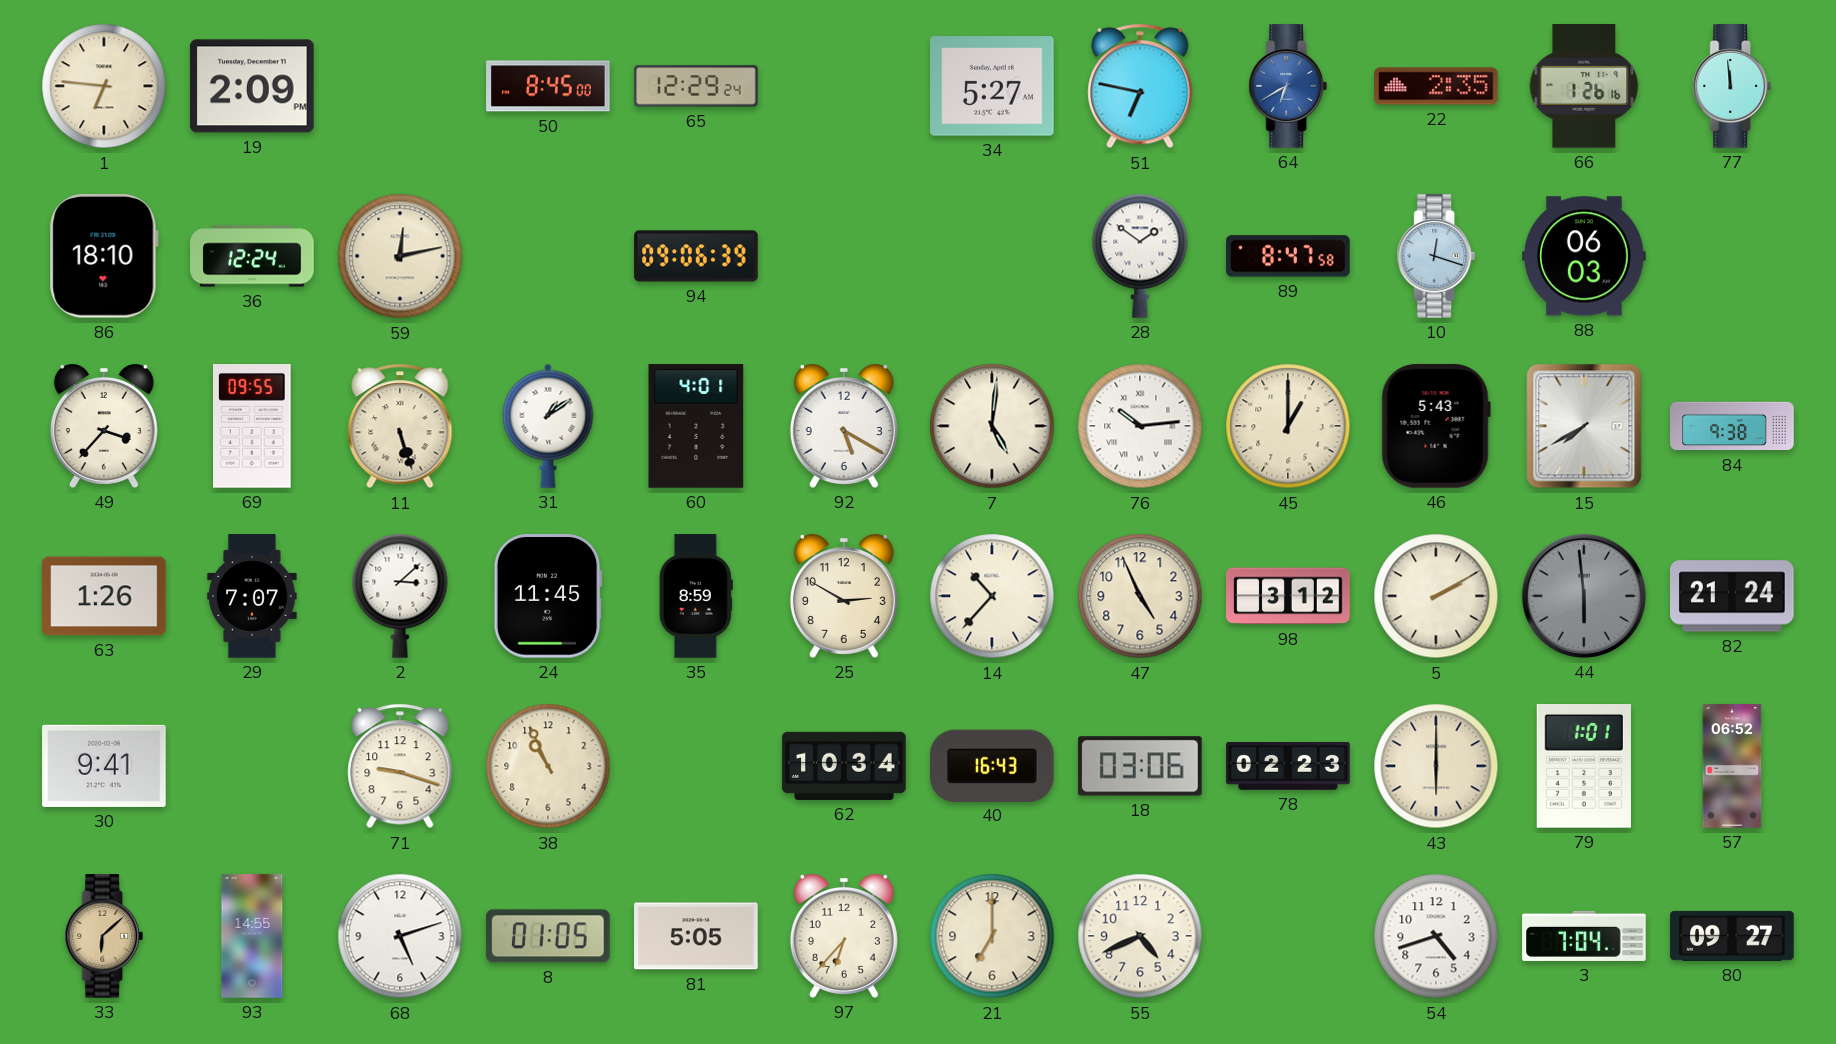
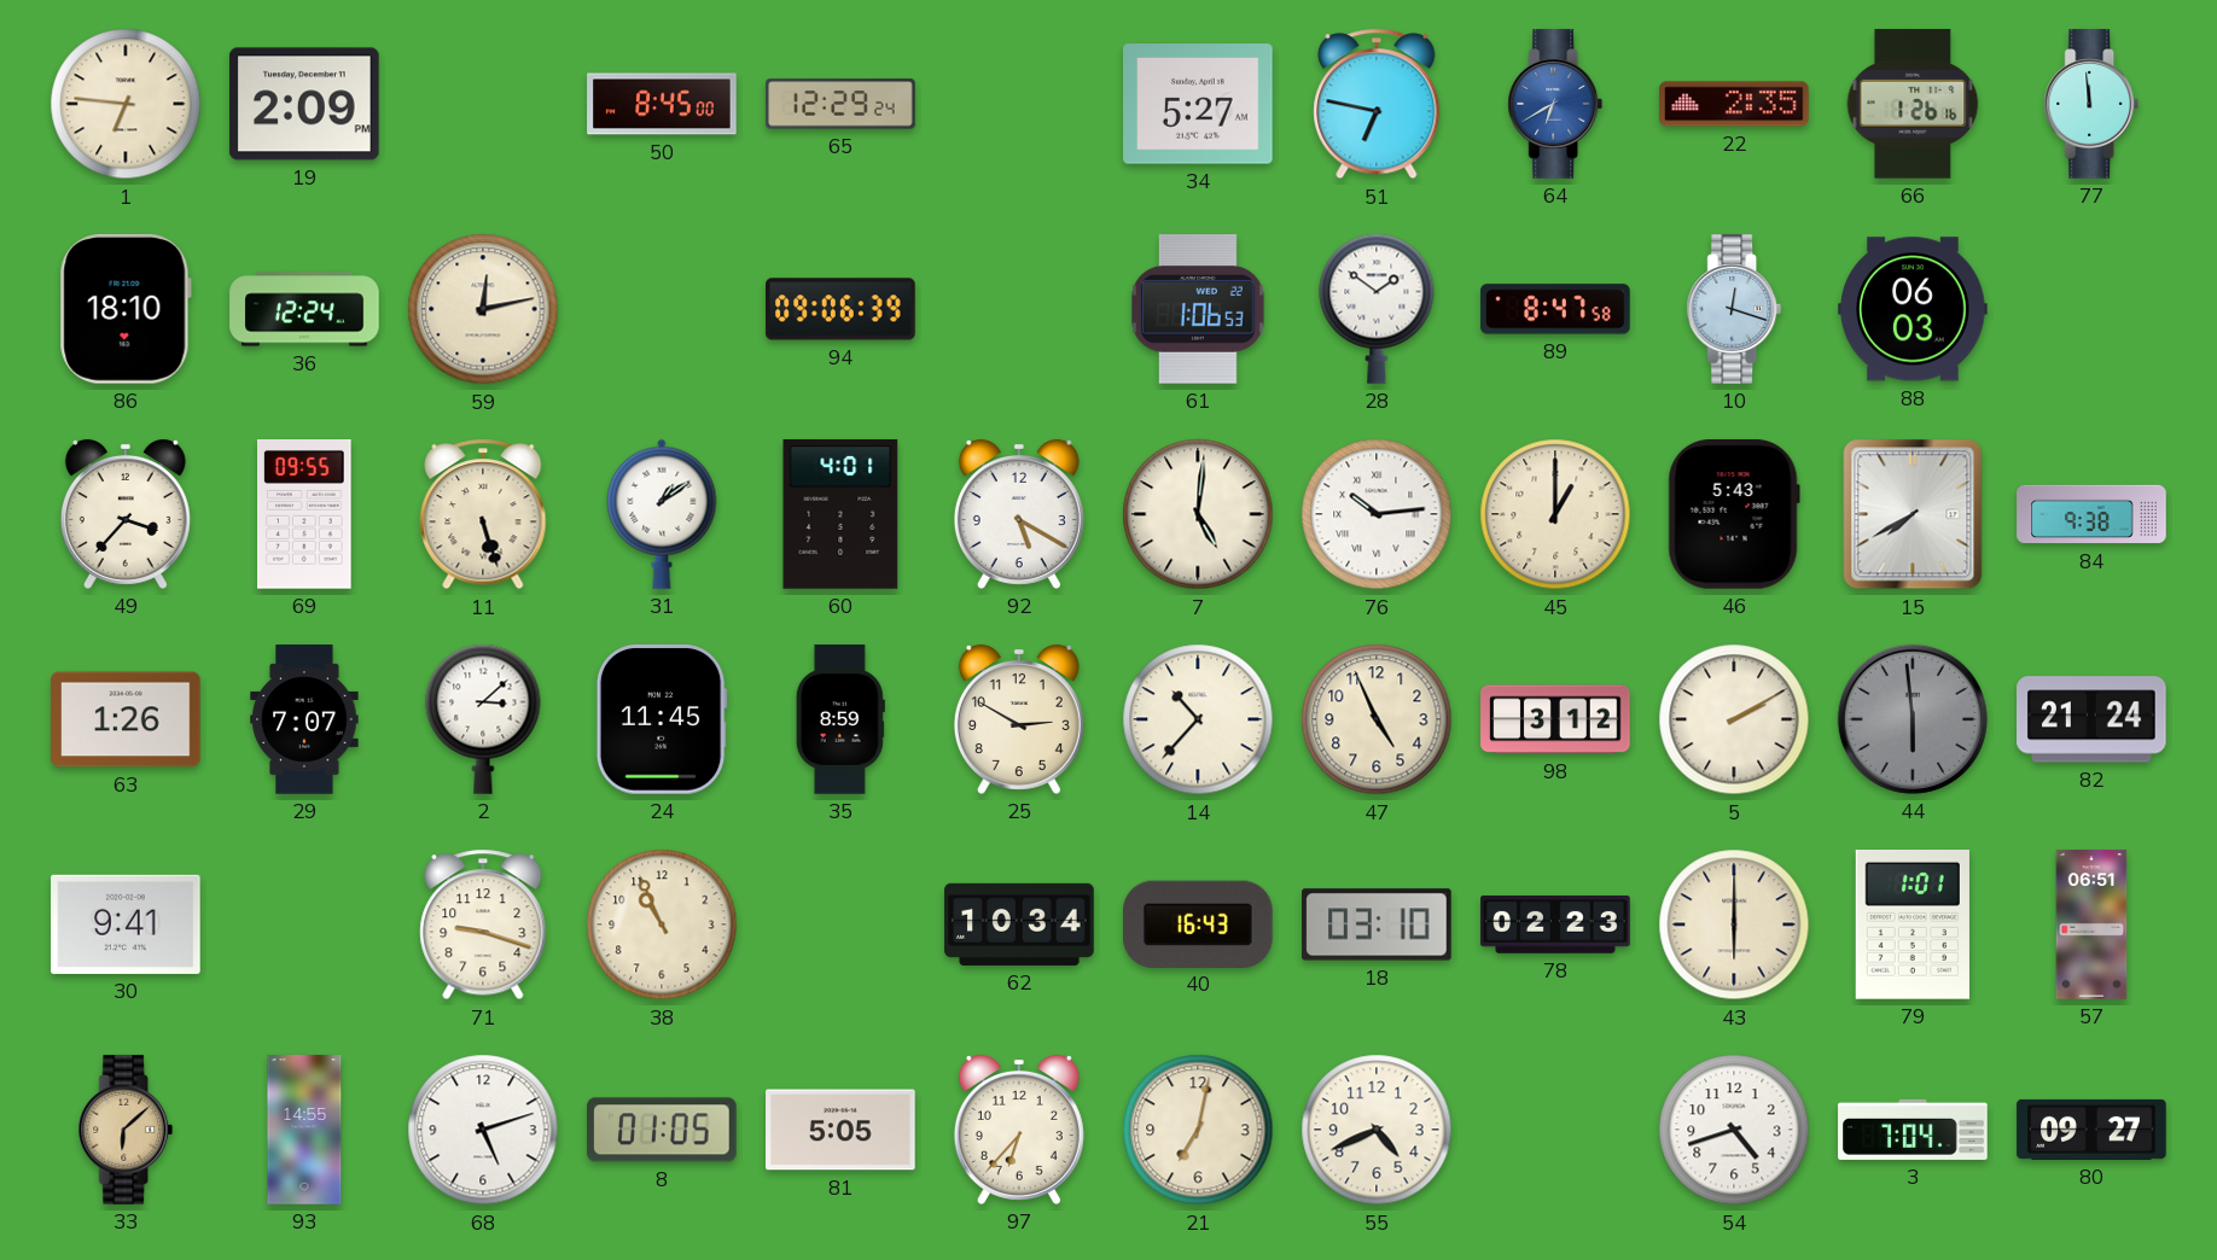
61: none -> 1:06 (1199, 309)
18: 03:06 -> 03:10 (1377, 924)
57: 06:52 -> 06:51 (2091, 924)
21: 7:00 -> 7:02 (1198, 1130)
